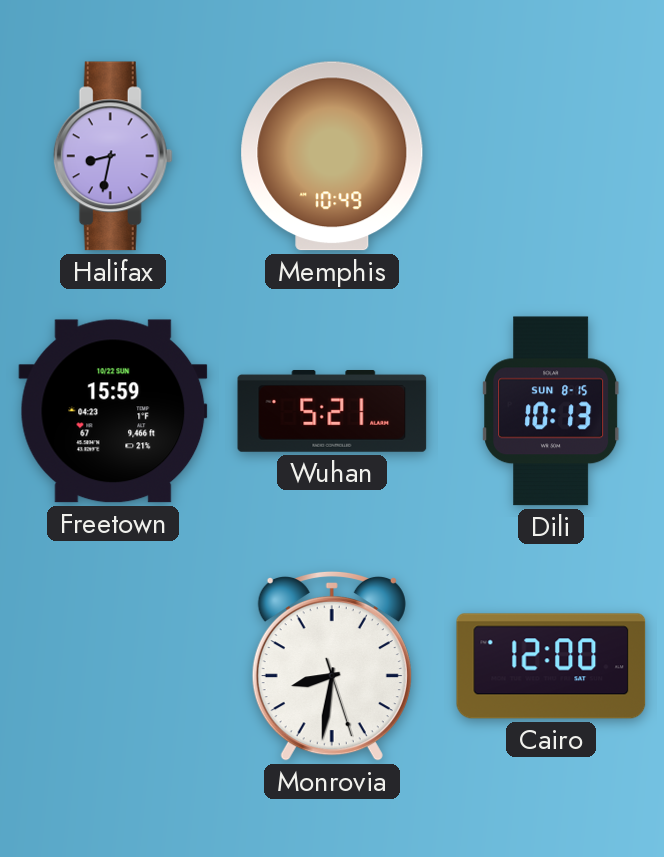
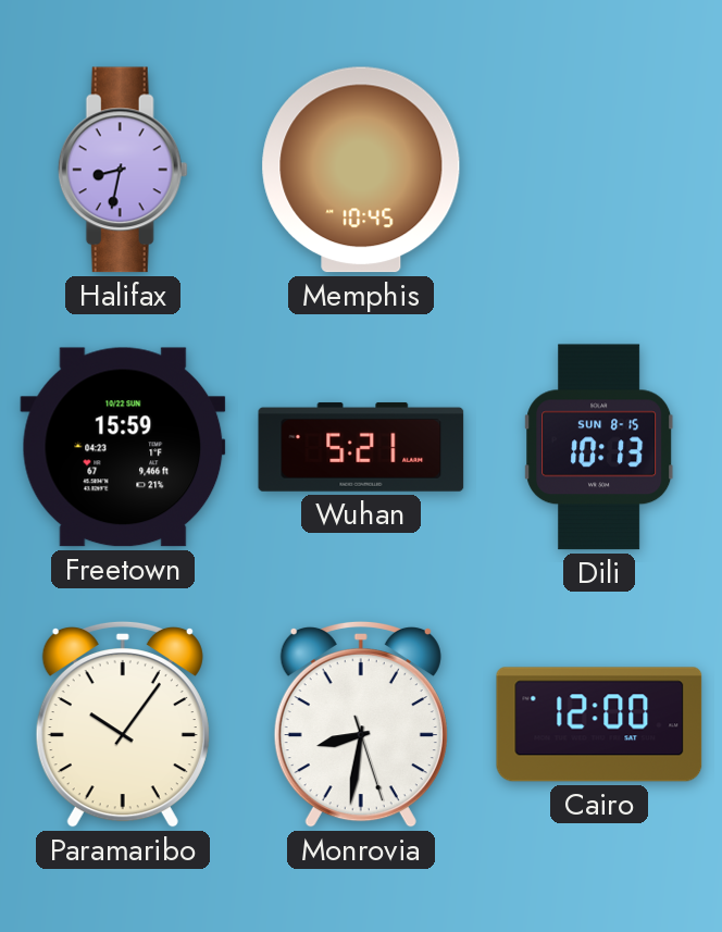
Memphis: 10:49 -> 10:45 (361, 170)
Paramaribo: none -> 10:06 (123, 724)
